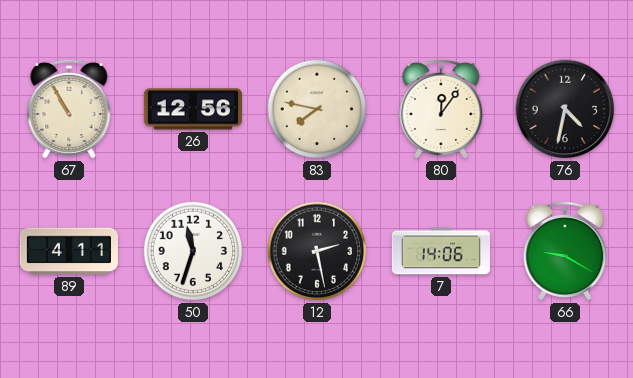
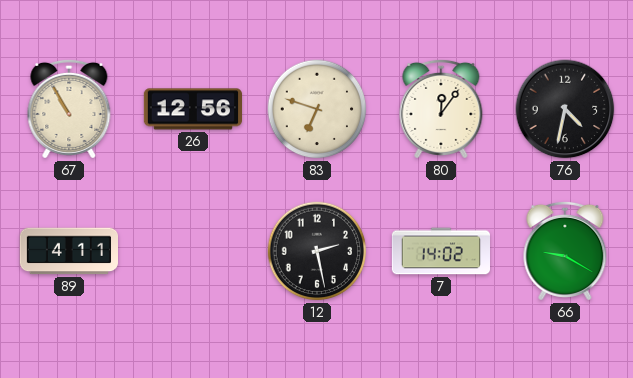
83: 7:47 -> 6:48 (317, 109)
50: 11:33 -> none (193, 251)
7: 14:06 -> 14:02 (440, 251)
